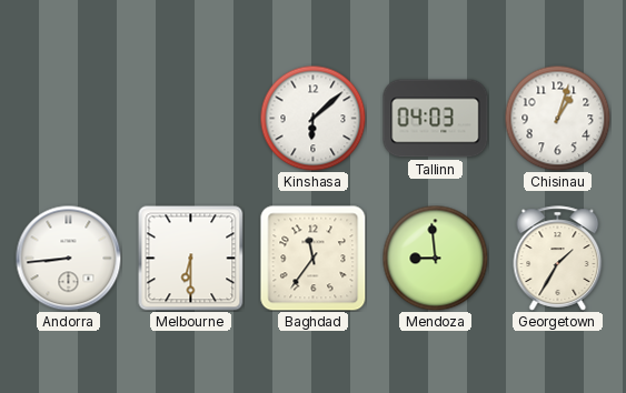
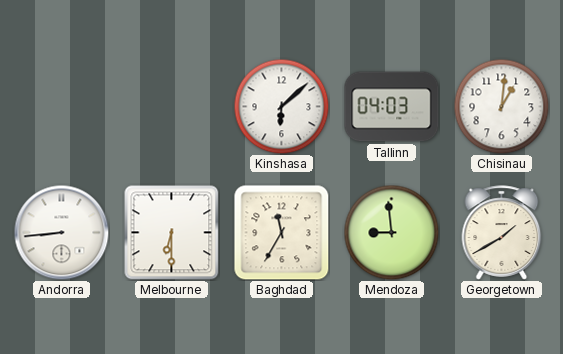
Chisinau: 1:03 -> 1:01 (501, 106)
Baghdad: 11:36 -> 11:35 (282, 233)
Georgetown: 1:35 -> 1:40 (502, 233)
